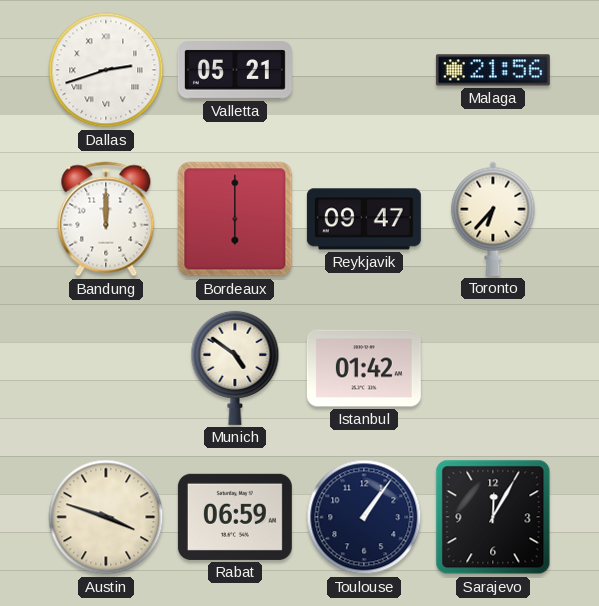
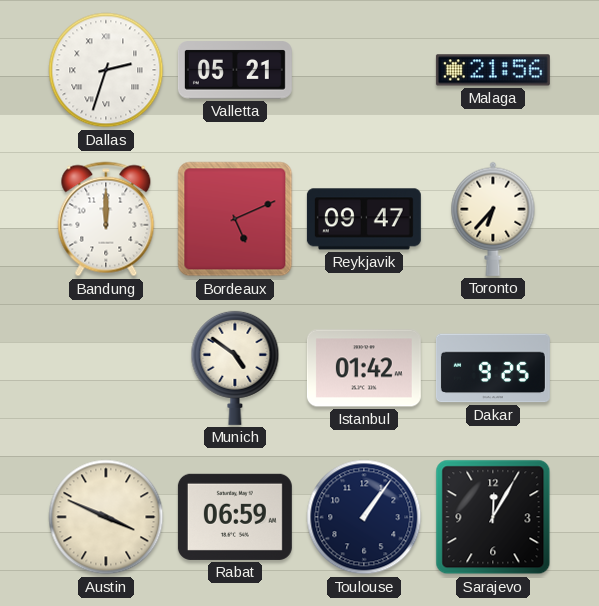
Dallas: 2:42 -> 2:33 (106, 70)
Bordeaux: 6:00 -> 5:11 (235, 219)
Dakar: none -> 9:25 (493, 368)
Austin: 3:48 -> 3:49 (106, 517)
